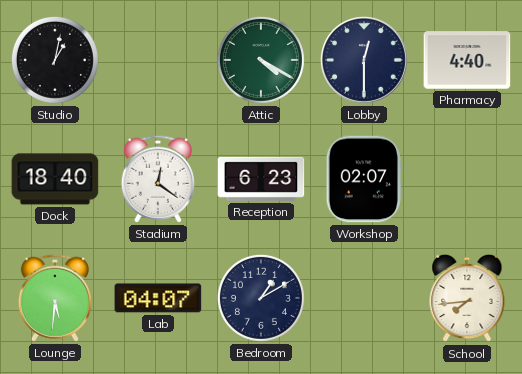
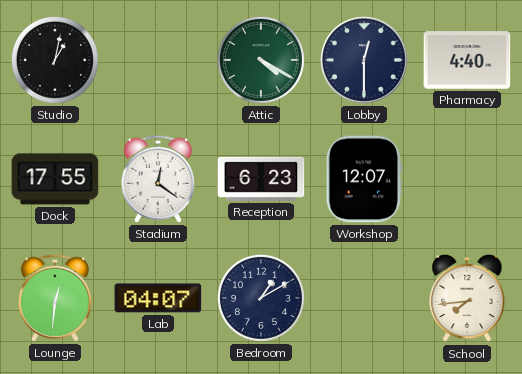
Dock: 18:40 -> 17:55 (55, 179)
Workshop: 02:07 -> 12:07 (364, 179)
Lounge: 5:31 -> 12:31 (55, 298)
